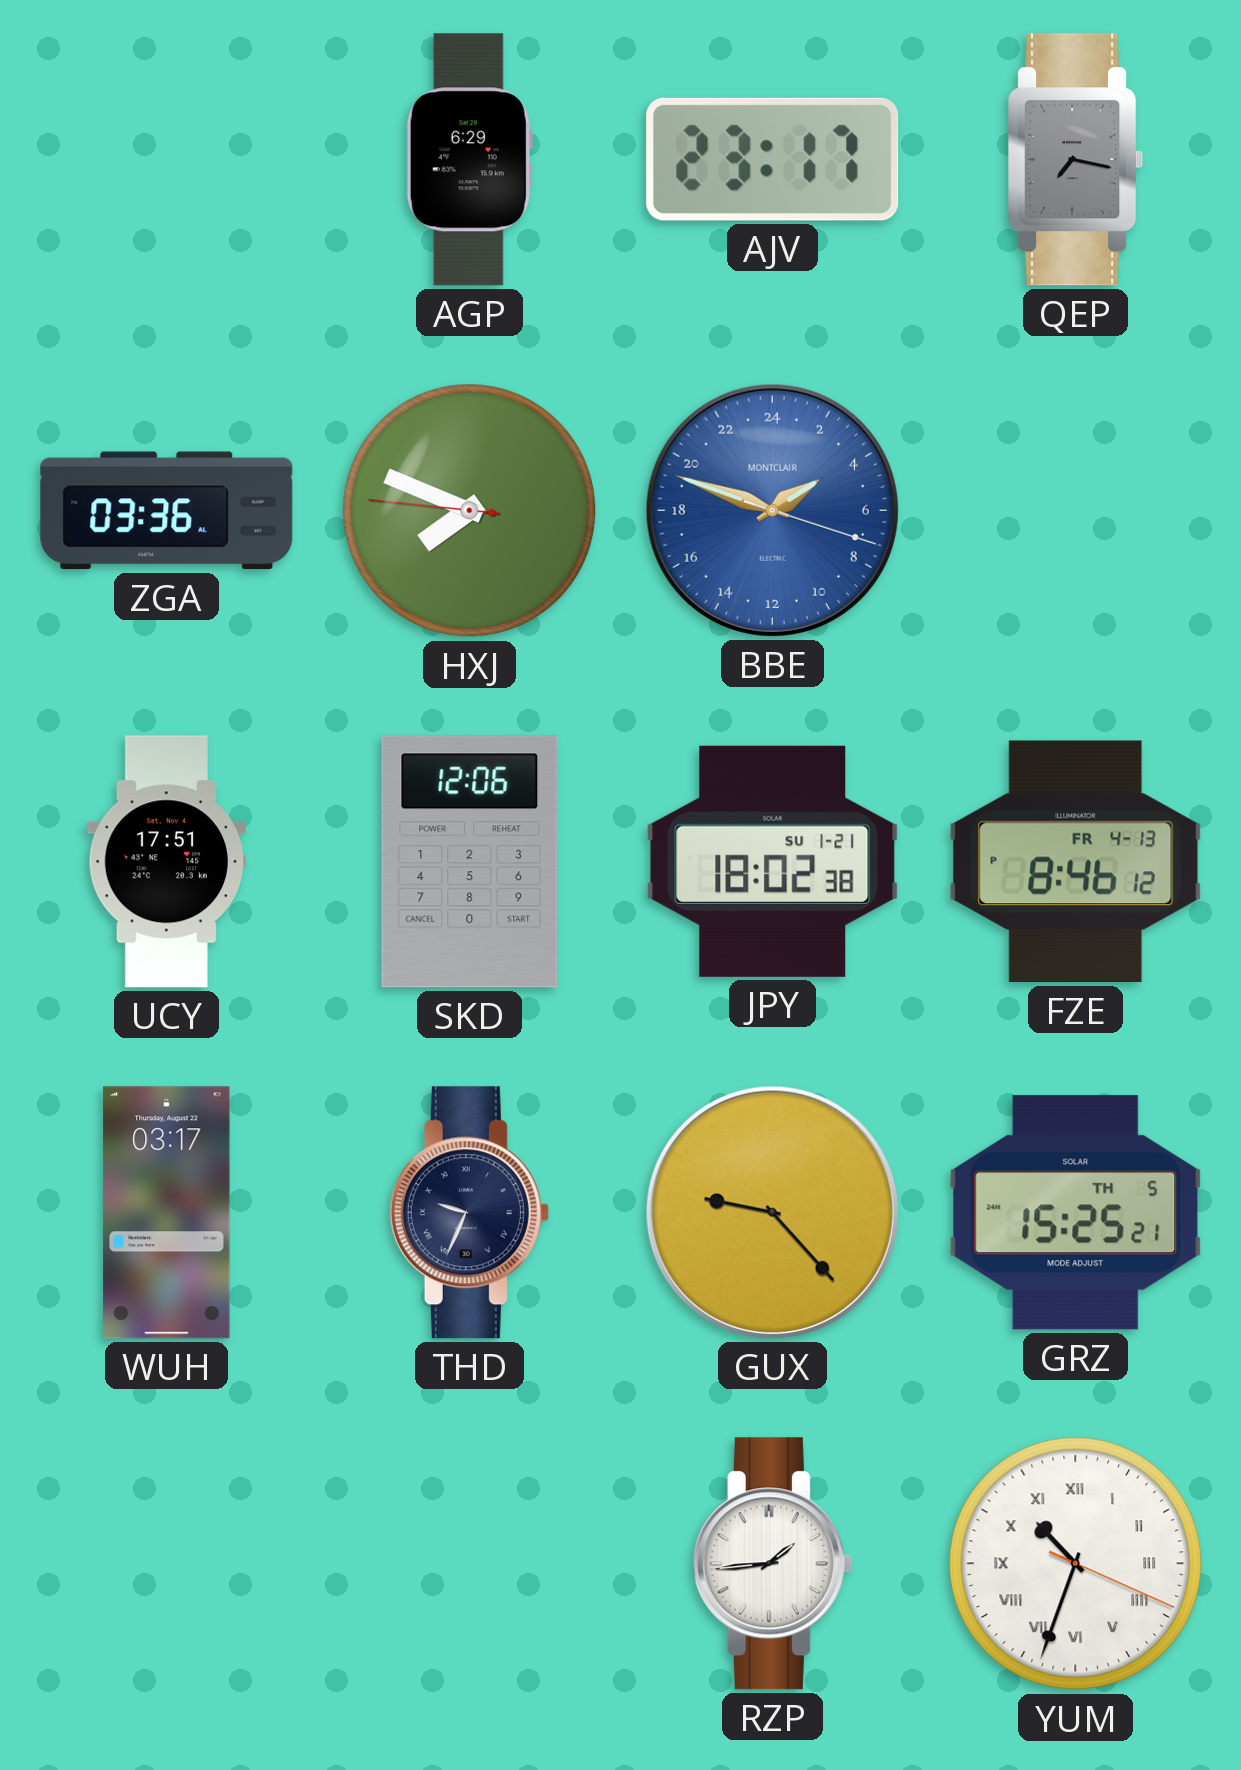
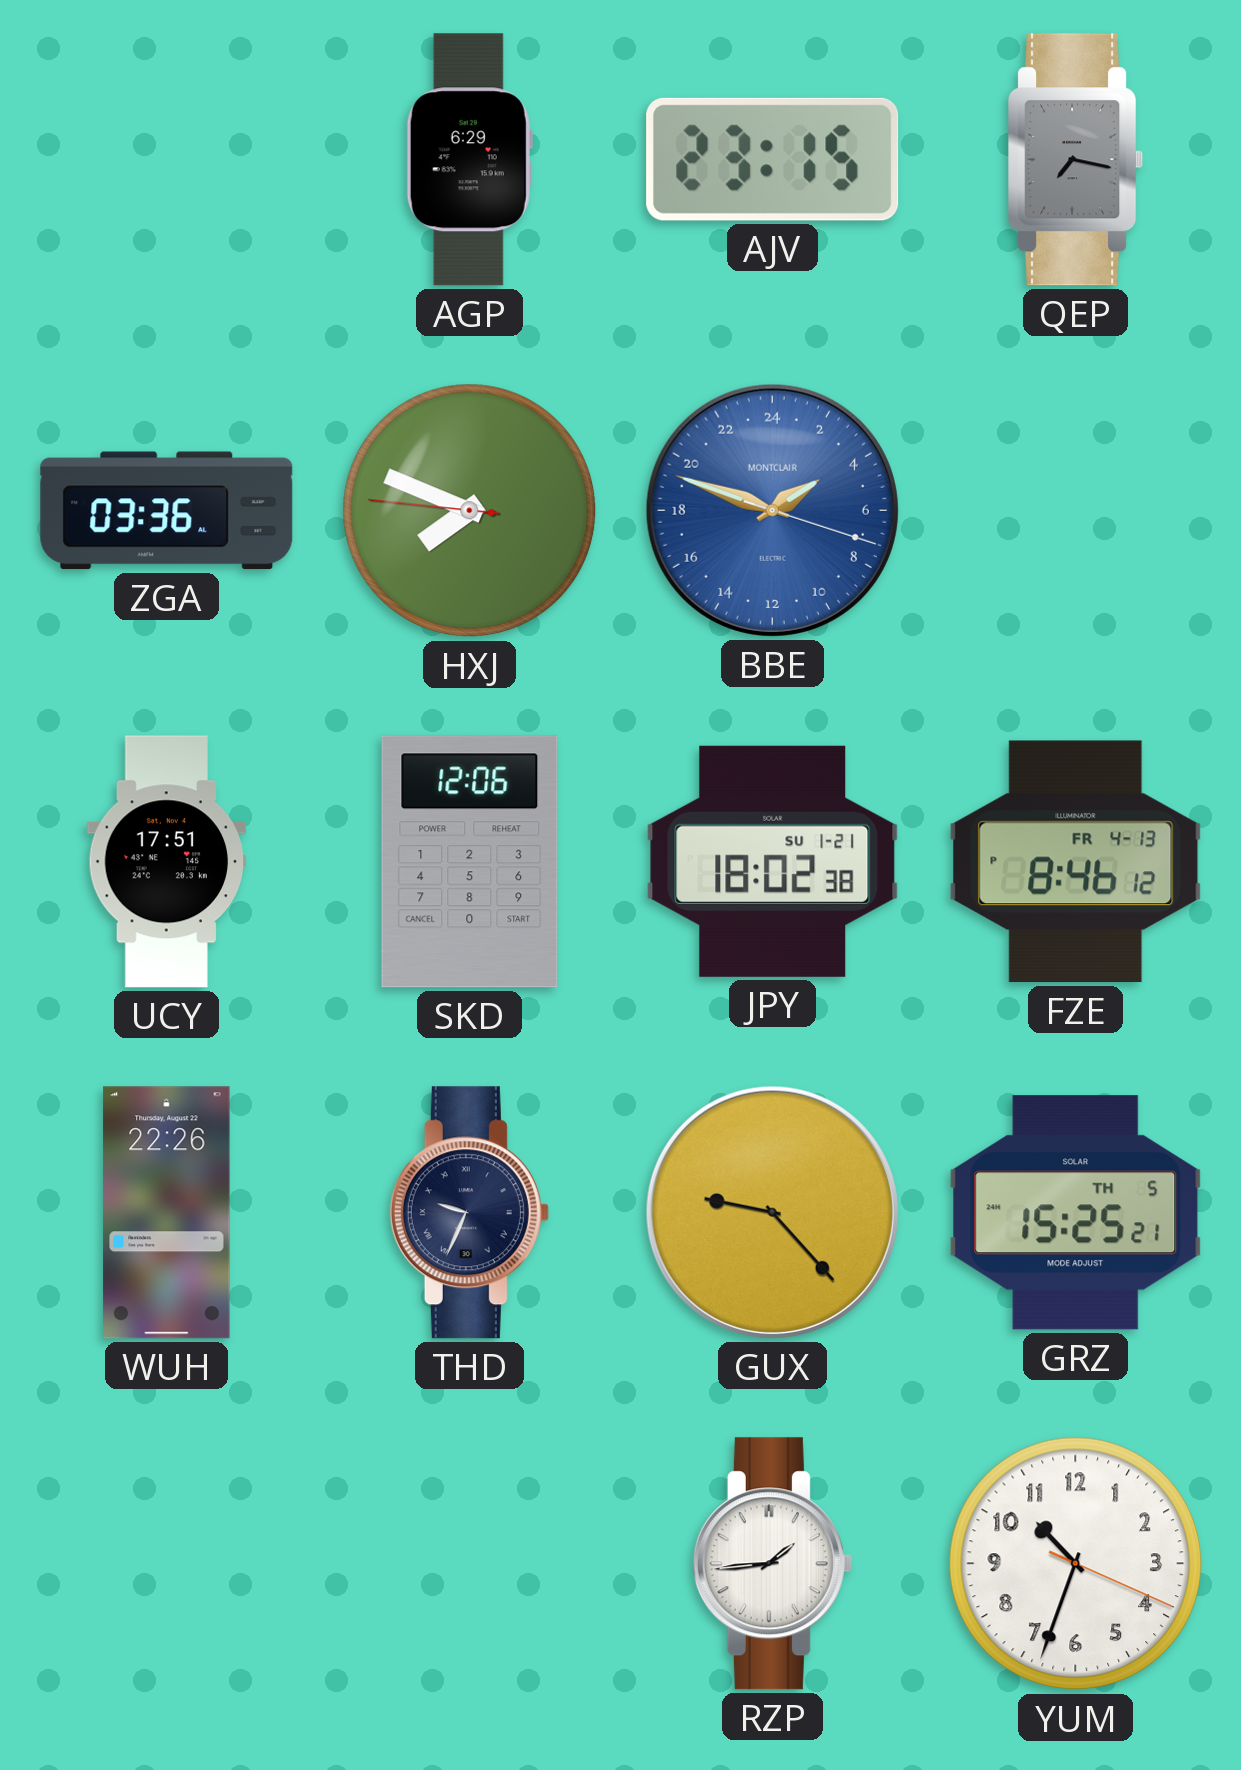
AJV: 23:17 -> 23:15 (773, 159)
WUH: 03:17 -> 22:26 (167, 1213)
YUM numerals: Roman -> Arabic (1076, 1564)
